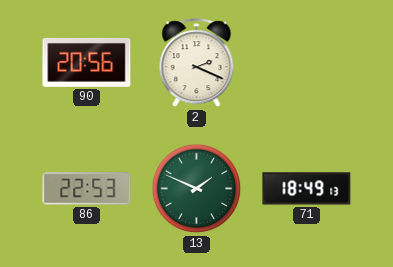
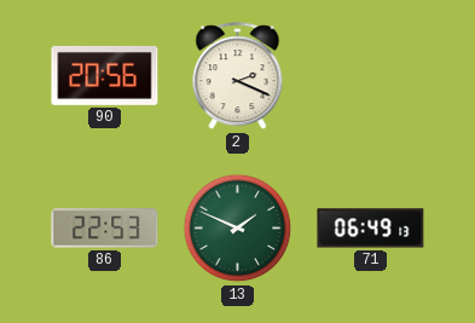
71: 18:49 -> 06:49 (371, 229)
